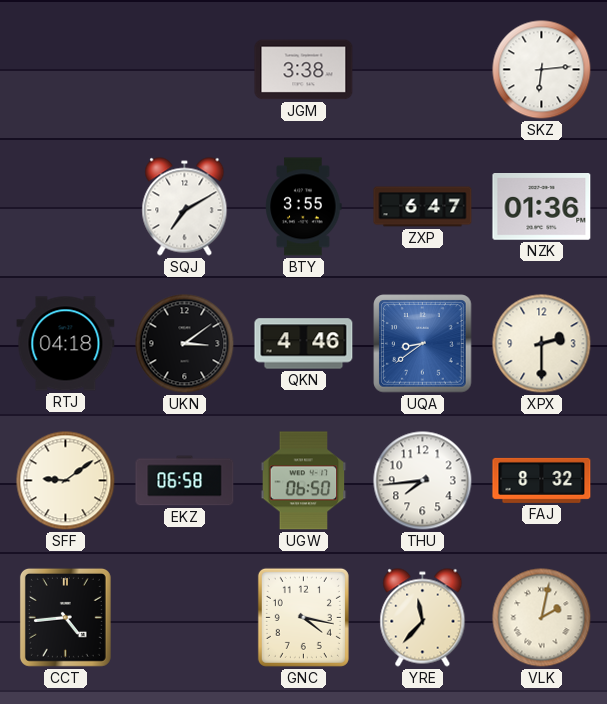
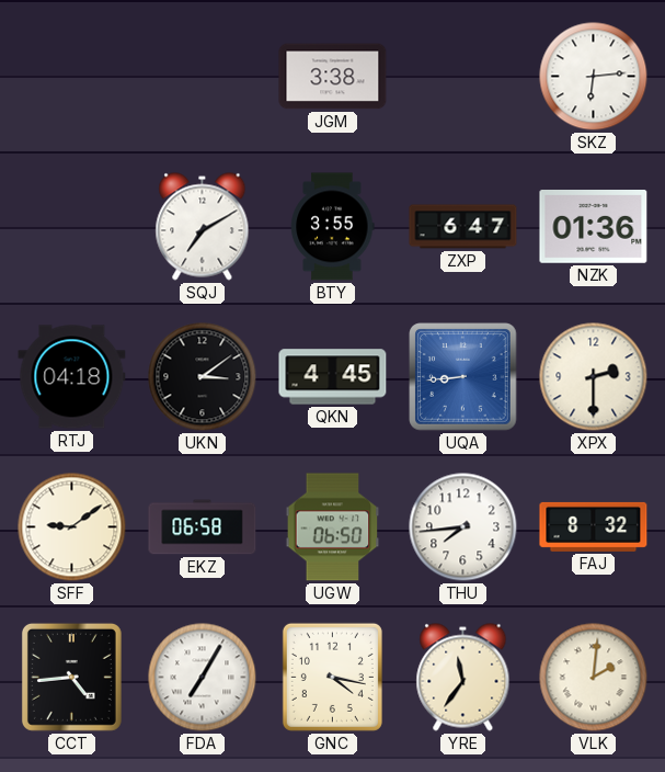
QKN: 4:46 -> 4:45 (333, 377)
UQA: 8:39 -> 8:44 (463, 377)
FDA: none -> 7:05 (203, 678)
YRE: 11:37 -> 11:36 (463, 678)
VLK: 2:02 -> 2:01 (594, 678)
